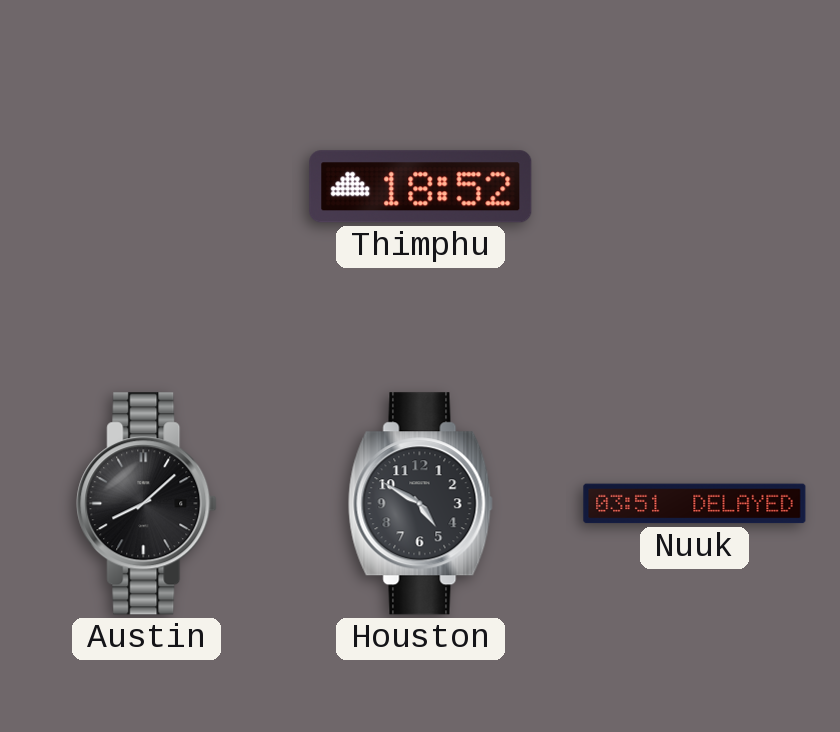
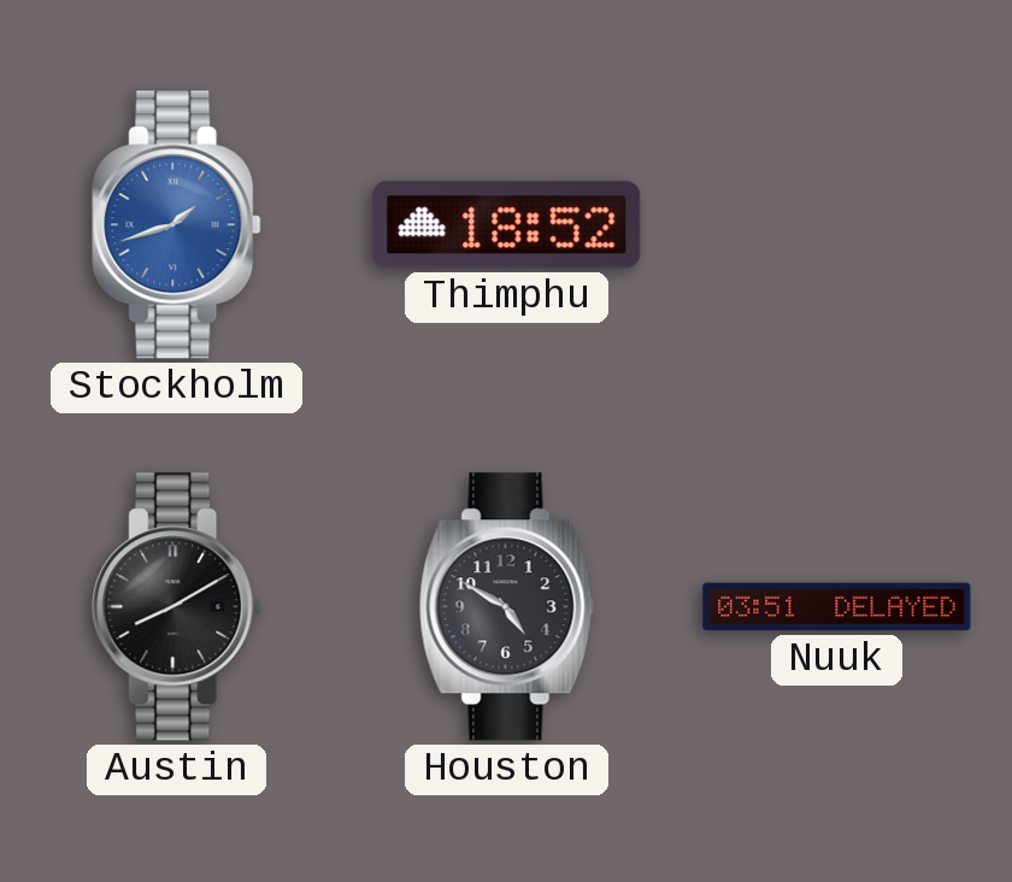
Stockholm: none -> 1:42 (177, 225)
Austin: 8:08 -> 8:10 (177, 607)
